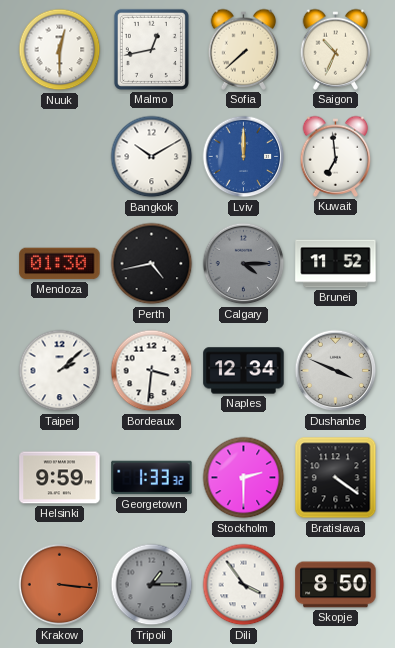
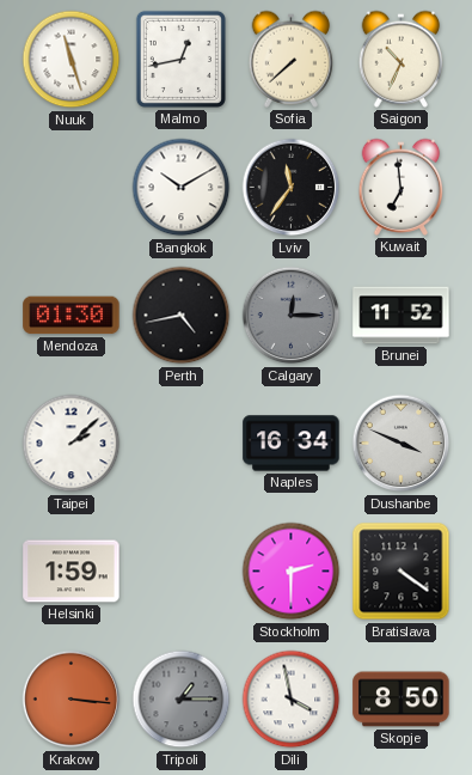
Nuuk: 12:30 -> 11:27 (72, 60)
Lviv: 12:00 -> 11:36 (292, 188)
Lviv dial: blue -> black (292, 188)
Calgary: 4:15 -> 12:15 (292, 316)
Bordeaux: 3:31 -> none (152, 371)
Naples: 12:34 -> 16:34 (292, 444)
Helsinki: 9:59 -> 1:59 (72, 572)
Georgetown: 1:33 -> none (152, 478)
Dili: 3:54 -> 3:58 (292, 700)
